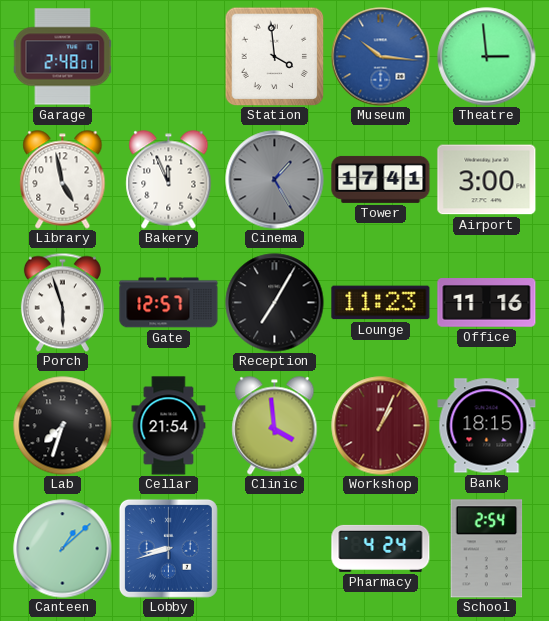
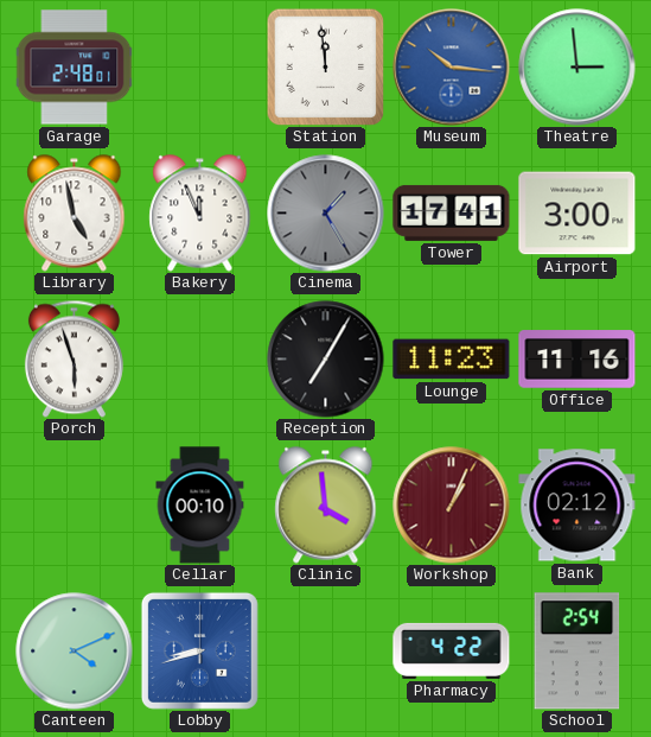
Station: 3:59 -> 11:59 (325, 66)
Gate: 12:57 -> none (169, 303)
Lab: 7:33 -> none (63, 426)
Cellar: 21:54 -> 00:10 (200, 506)
Bank: 18:15 -> 02:12 (577, 506)
Canteen: 1:08 -> 4:11 (75, 652)
Pharmacy: 4:24 -> 4:22 (452, 650)
